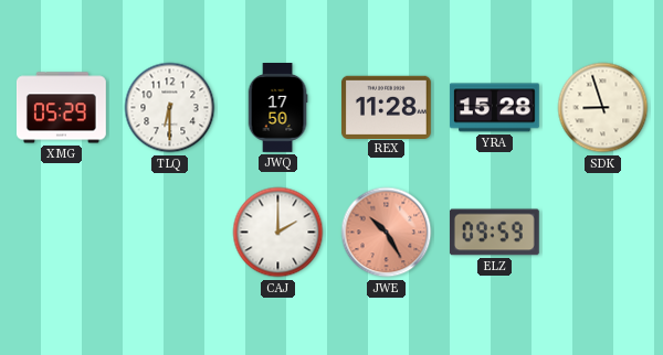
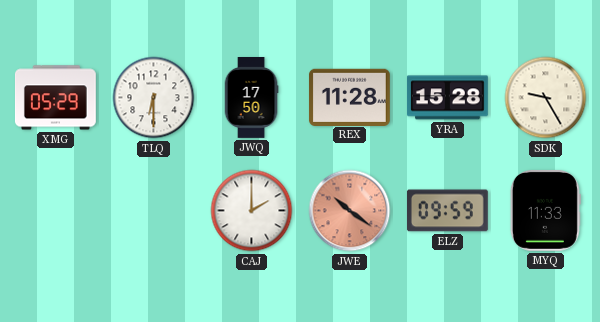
SDK: 8:57 -> 9:25 (546, 98)
JWE: 10:25 -> 10:21 (350, 211)
MYQ: none -> 11:33 (545, 210)
